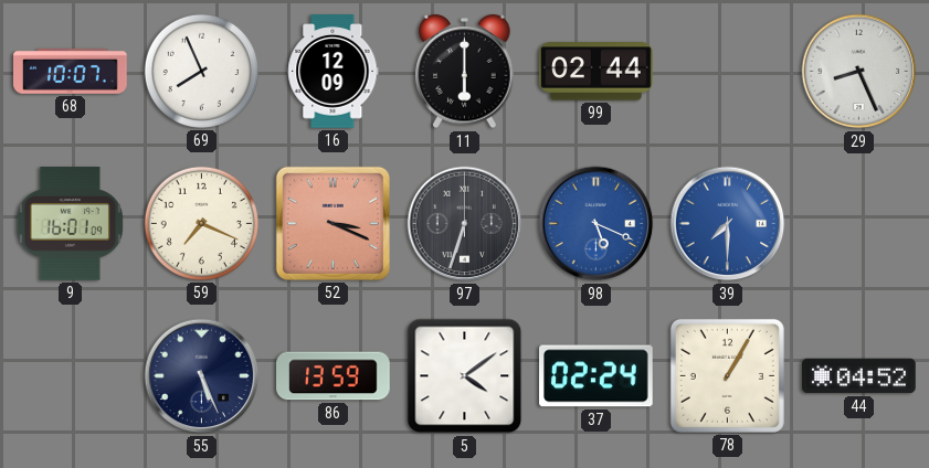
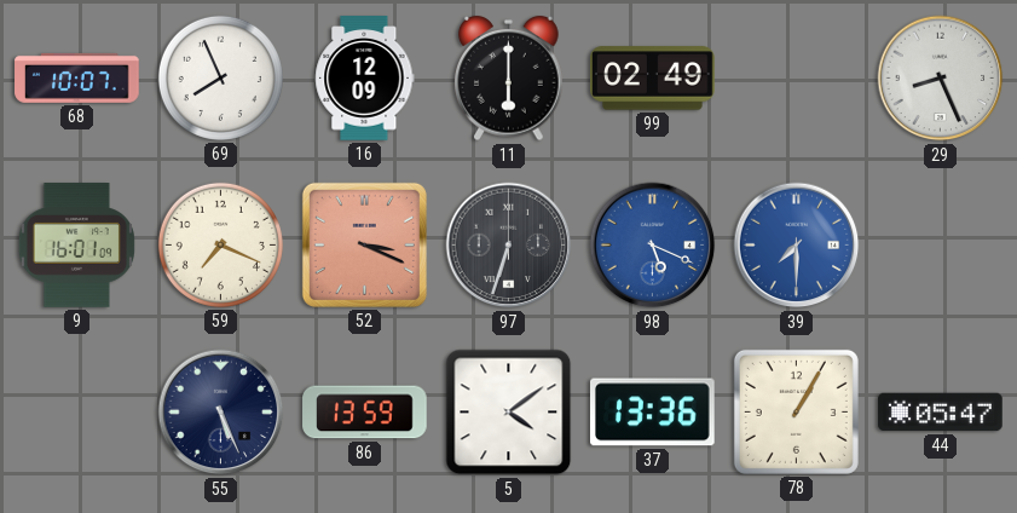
99: 02:44 -> 02:49 (653, 79)
37: 02:24 -> 13:36 (653, 413)
44: 04:52 -> 05:47 (941, 413)
